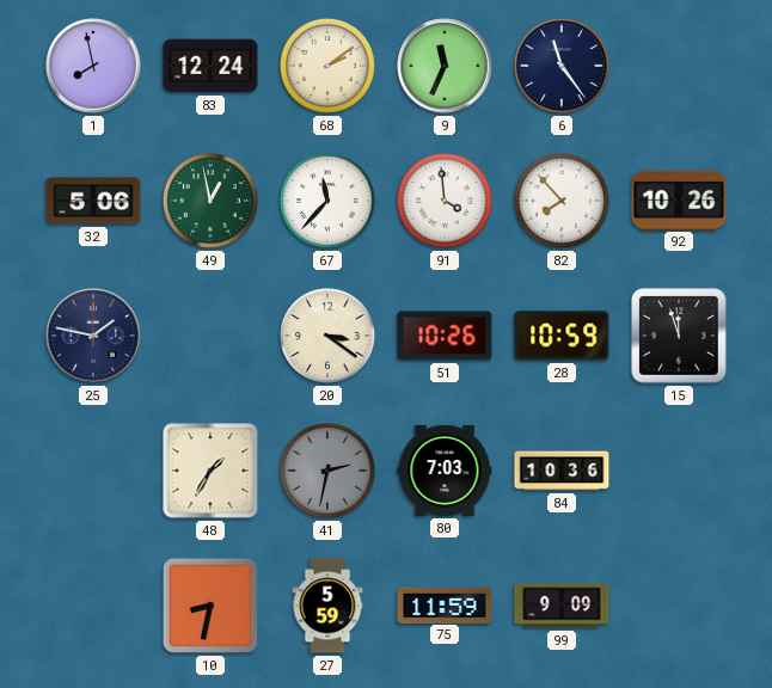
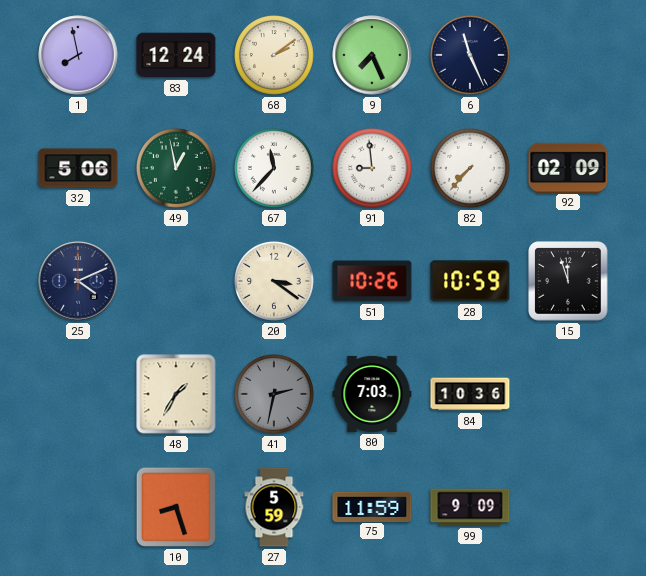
9: 11:34 -> 7:26 (372, 55)
6: 11:24 -> 11:26 (471, 56)
91: 3:59 -> 8:59 (373, 169)
82: 7:53 -> 7:37 (471, 169)
92: 10:26 -> 02:09 (568, 167)
25: 1:47 -> 4:11 (78, 281)
10: 8:32 -> 8:27 (176, 507)
